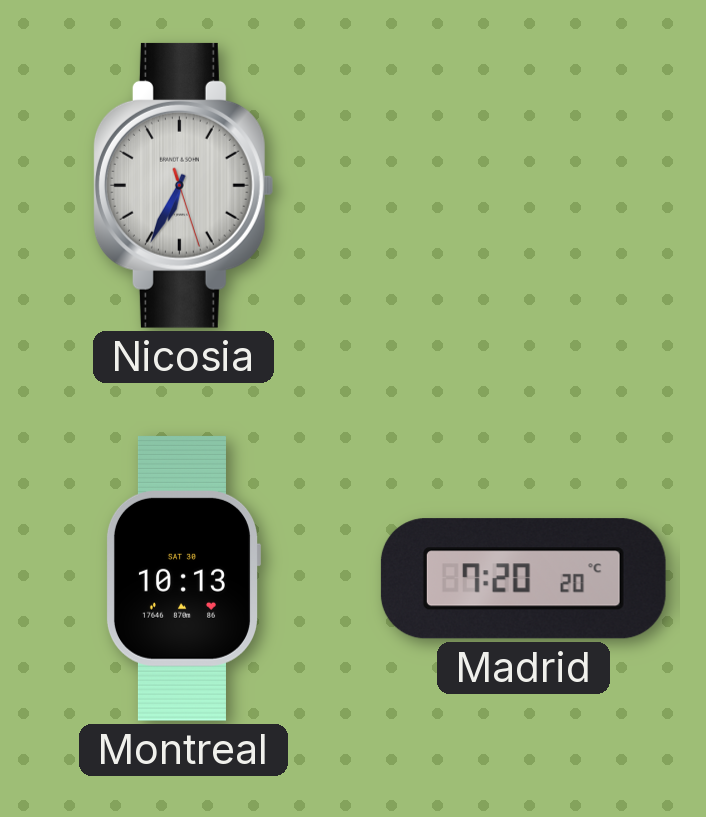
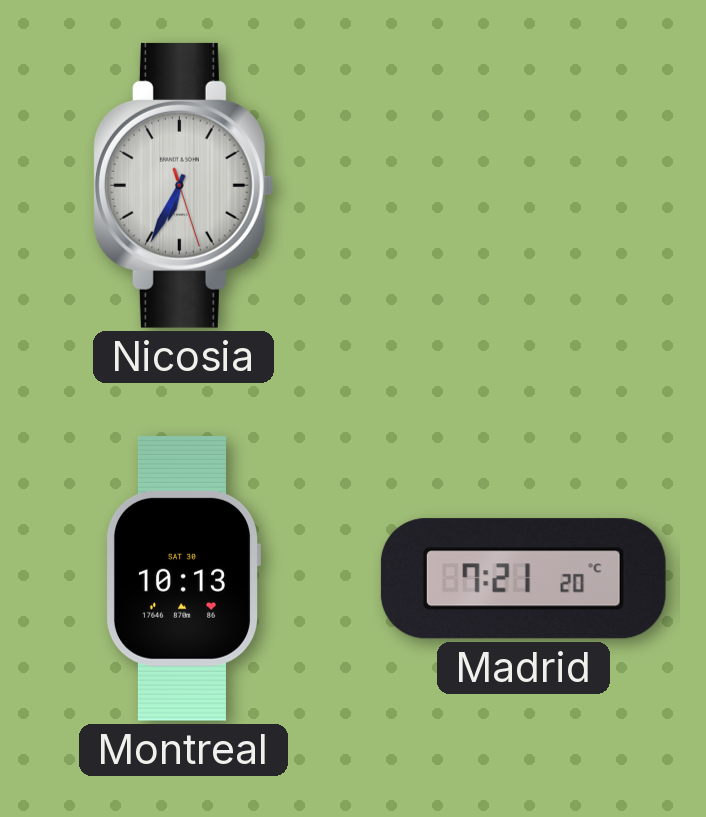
Madrid: 7:20 -> 7:21 (523, 579)
